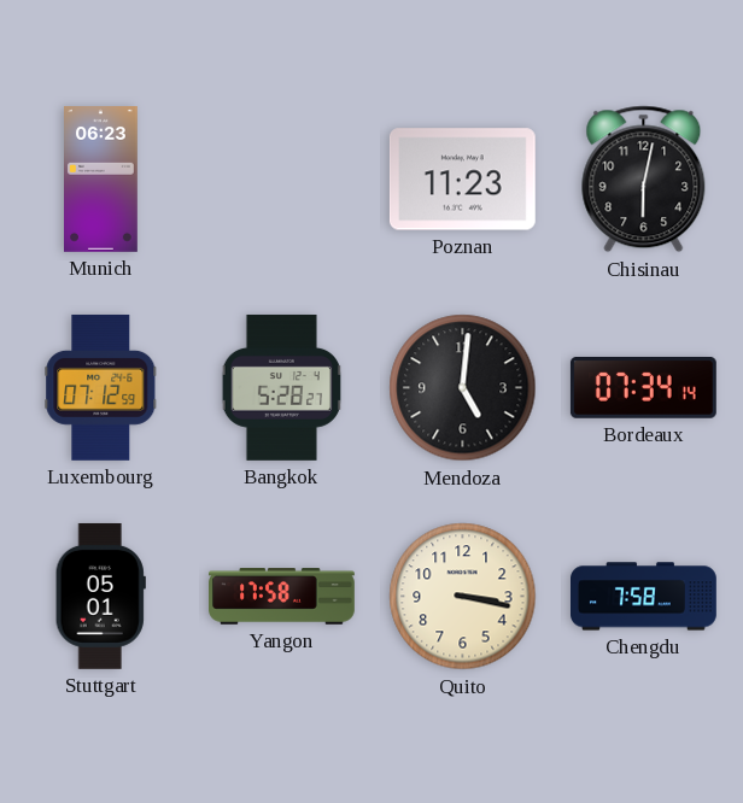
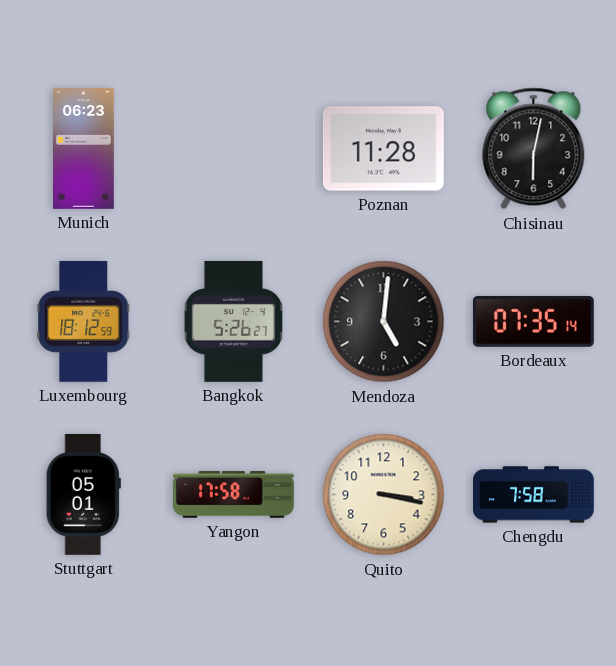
Poznan: 11:23 -> 11:28 (383, 149)
Luxembourg: 07:12 -> 18:12 (84, 321)
Bangkok: 5:28 -> 5:26 (233, 321)
Bordeaux: 07:34 -> 07:35 (533, 321)
